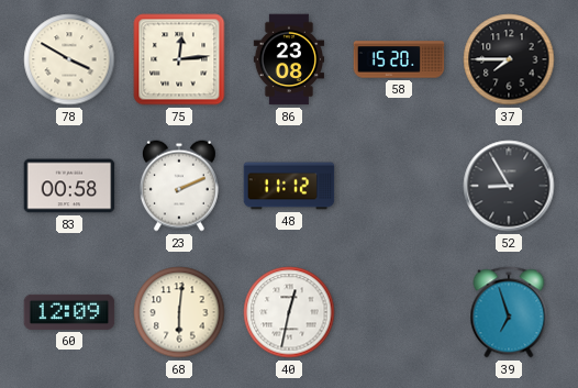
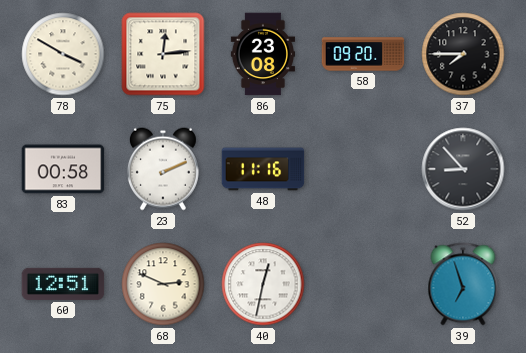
58: 15:20 -> 09:20 (363, 54)
48: 11:12 -> 11:16 (263, 169)
52: 8:55 -> 8:53 (463, 169)
60: 12:09 -> 12:51 (63, 284)
68: 6:01 -> 2:49 (163, 284)
